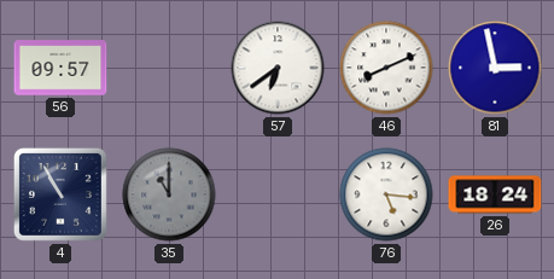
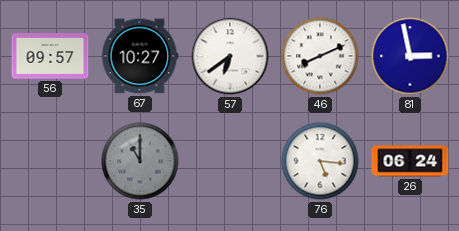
67: none -> 10:27 (140, 56)
4: 10:55 -> none (60, 194)
26: 18:24 -> 06:24 (410, 161)
